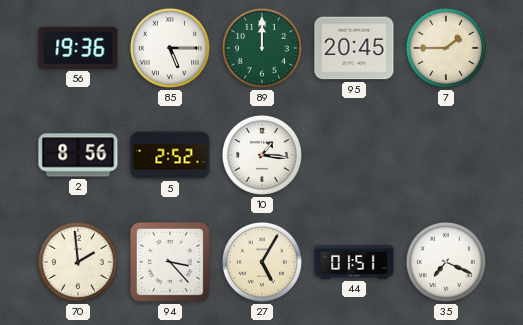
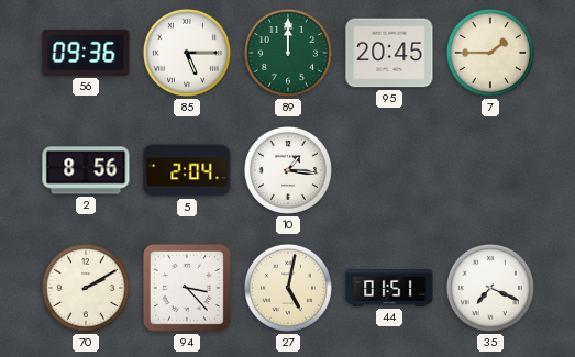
56: 19:36 -> 09:36 (86, 53)
5: 2:52 -> 2:04 (187, 170)
70: 1:59 -> 2:10 (86, 288)
27: 5:05 -> 5:02 (288, 288)
